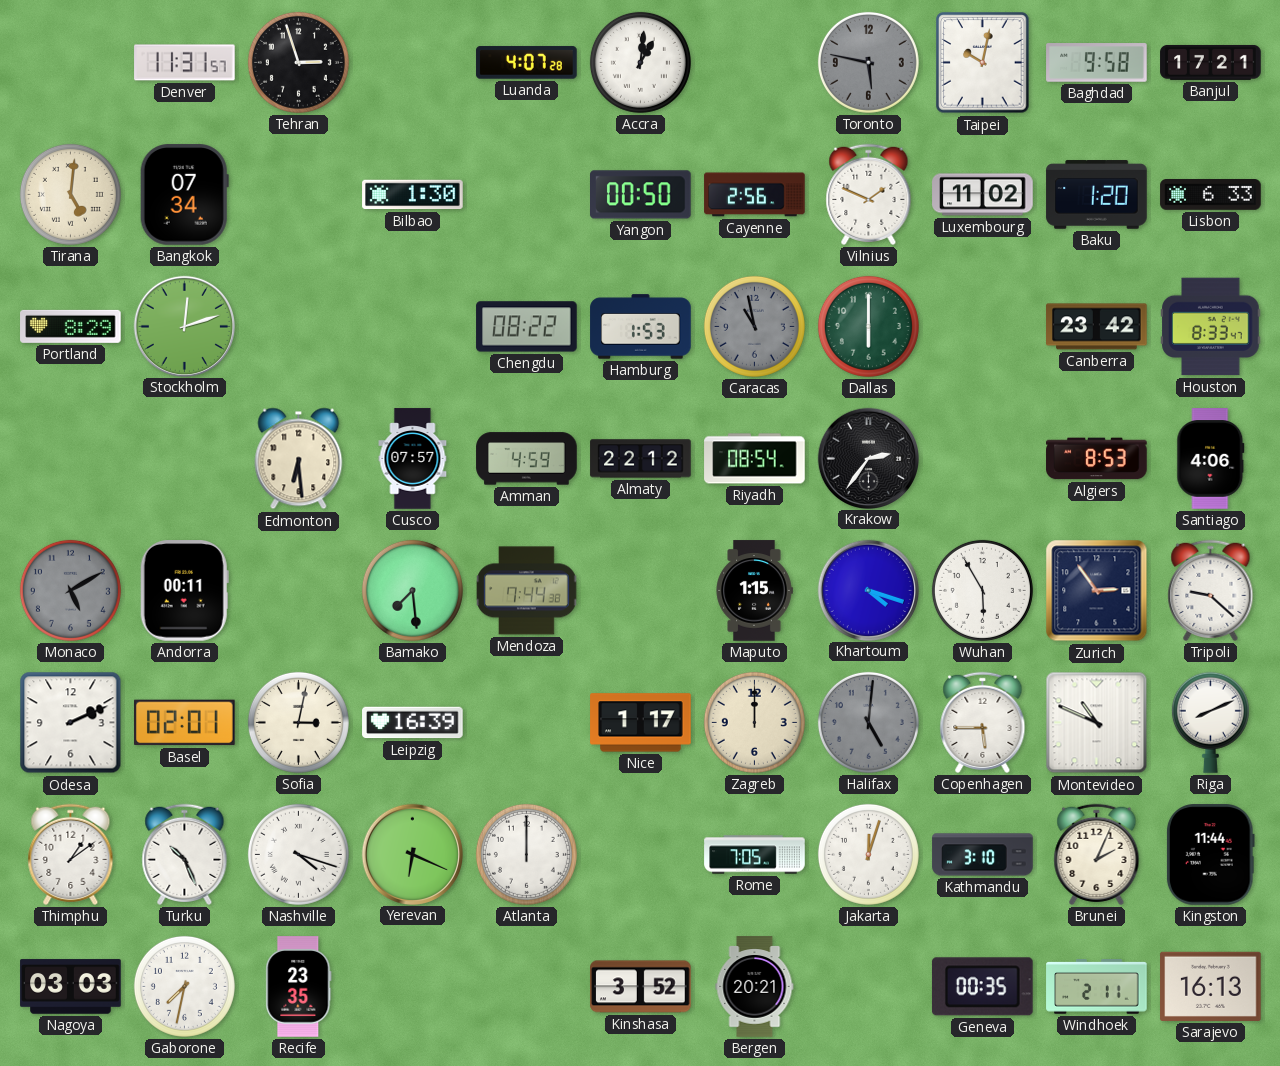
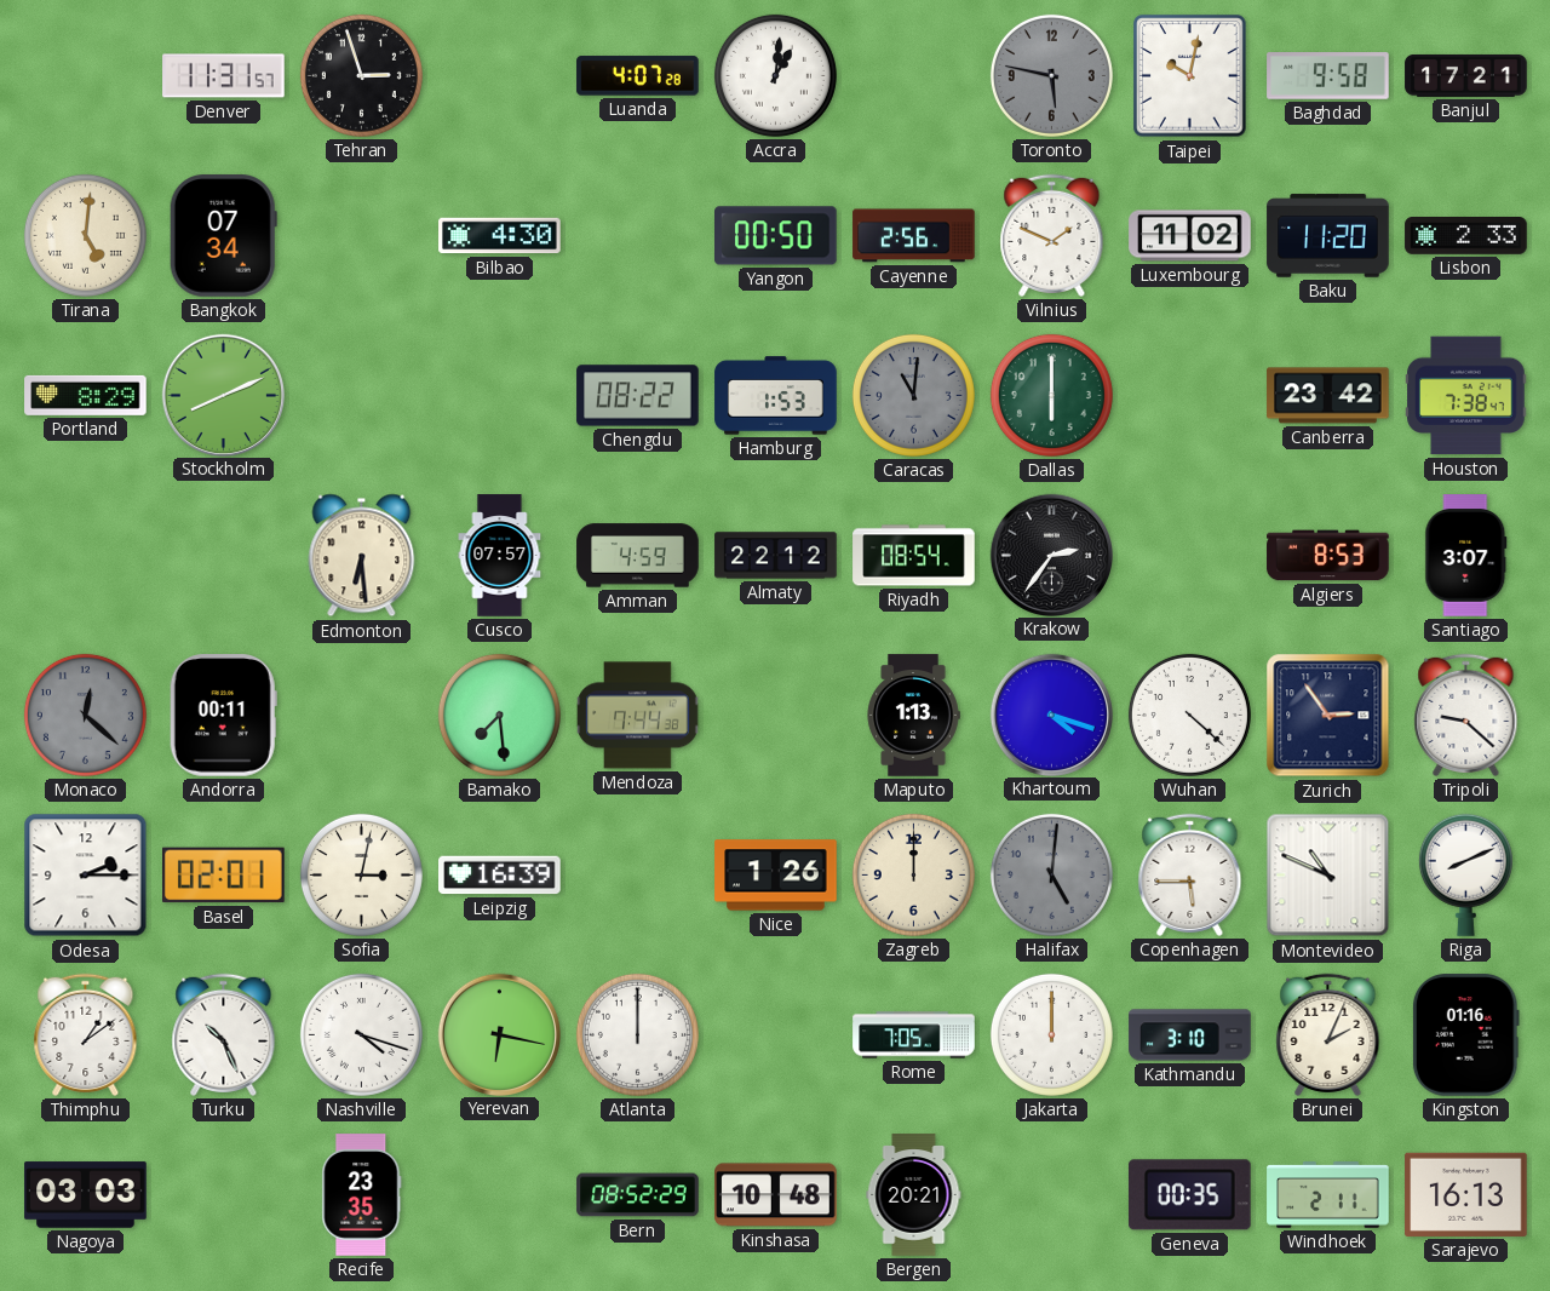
Bilbao: 1:30 -> 4:30 (500, 236)
Baku: 1:20 -> 11:20 (1328, 236)
Lisbon: 6:33 -> 2:33 (1466, 236)
Stockholm: 12:12 -> 8:11 (223, 395)
Caracas: 10:58 -> 11:01 (913, 395)
Houston: 8:33 -> 7:38 (1466, 396)
Santiago: 4:06 -> 3:07 (1466, 556)
Monaco: 5:10 -> 12:22 (85, 715)
Maputo: 1:15 -> 1:13 (913, 716)
Wuhan: 5:55 -> 4:22 (1189, 715)
Odesa: 2:11 -> 2:15 (86, 876)
Nice: 1:17 -> 1:26 (776, 876)
Yerevan: 6:19 -> 6:17 (499, 1034)
Jakarta: 12:03 -> 12:00 (1051, 1034)
Kingston: 11:44 -> 01:16 (1465, 1035)
Gaborone: 7:32 -> none (184, 986)
Bern: none -> 08:52 (638, 1195)
Kinshasa: 3:52 -> 10:48 (776, 1195)
